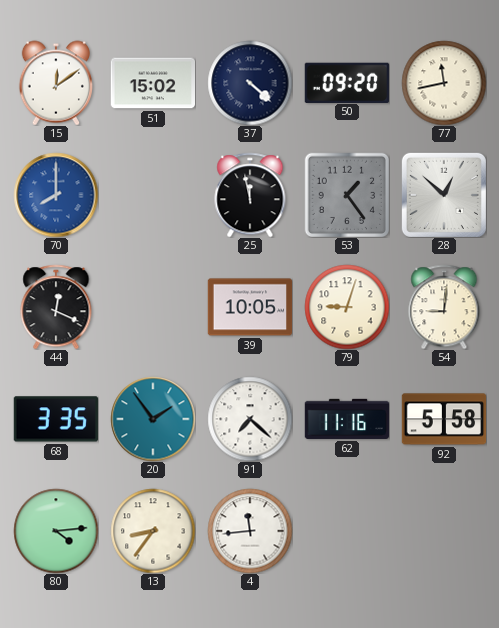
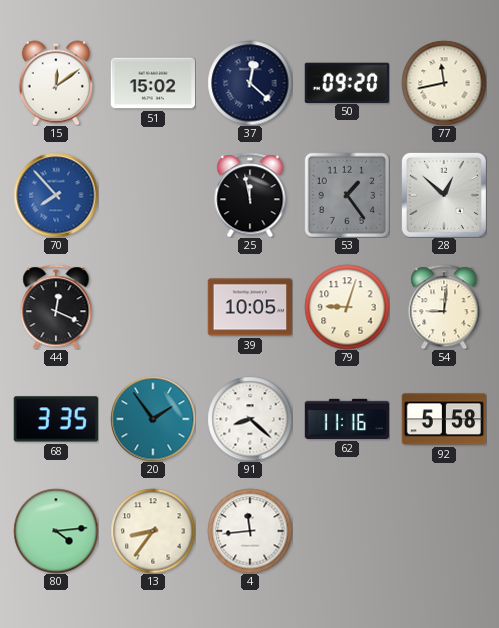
37: 4:22 -> 12:22 (250, 83)
70: 8:00 -> 7:53 (56, 195)
91: 7:22 -> 8:22 (250, 419)
